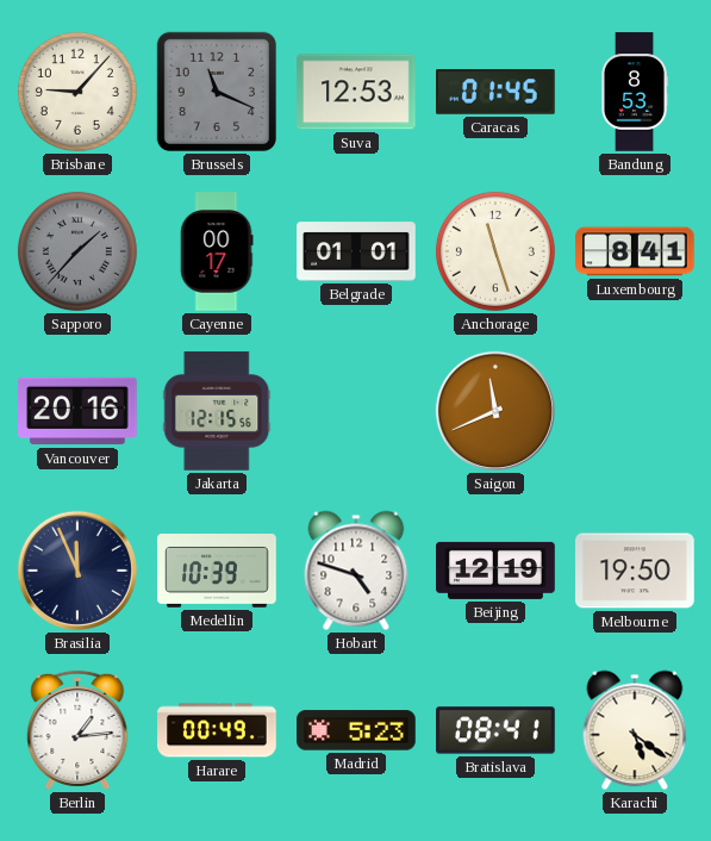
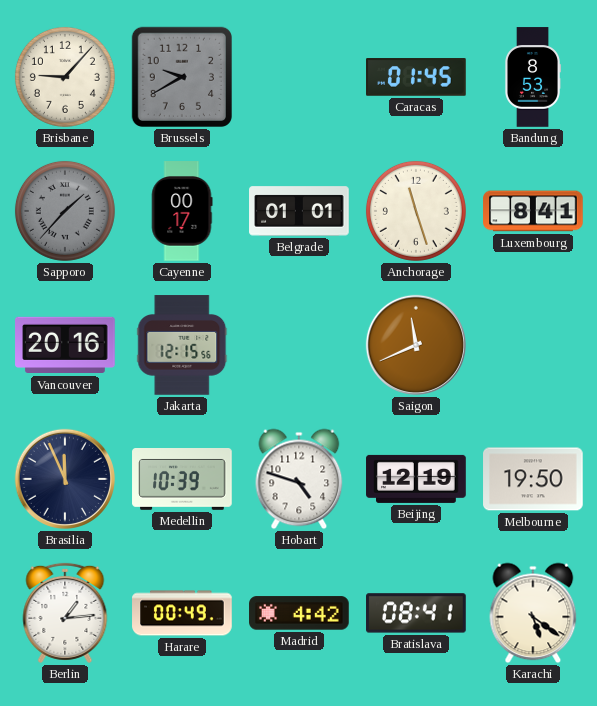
Brussels: 11:19 -> 9:40 (182, 77)
Suva: 12:53 -> none (356, 92)
Madrid: 5:23 -> 4:42 (299, 613)
